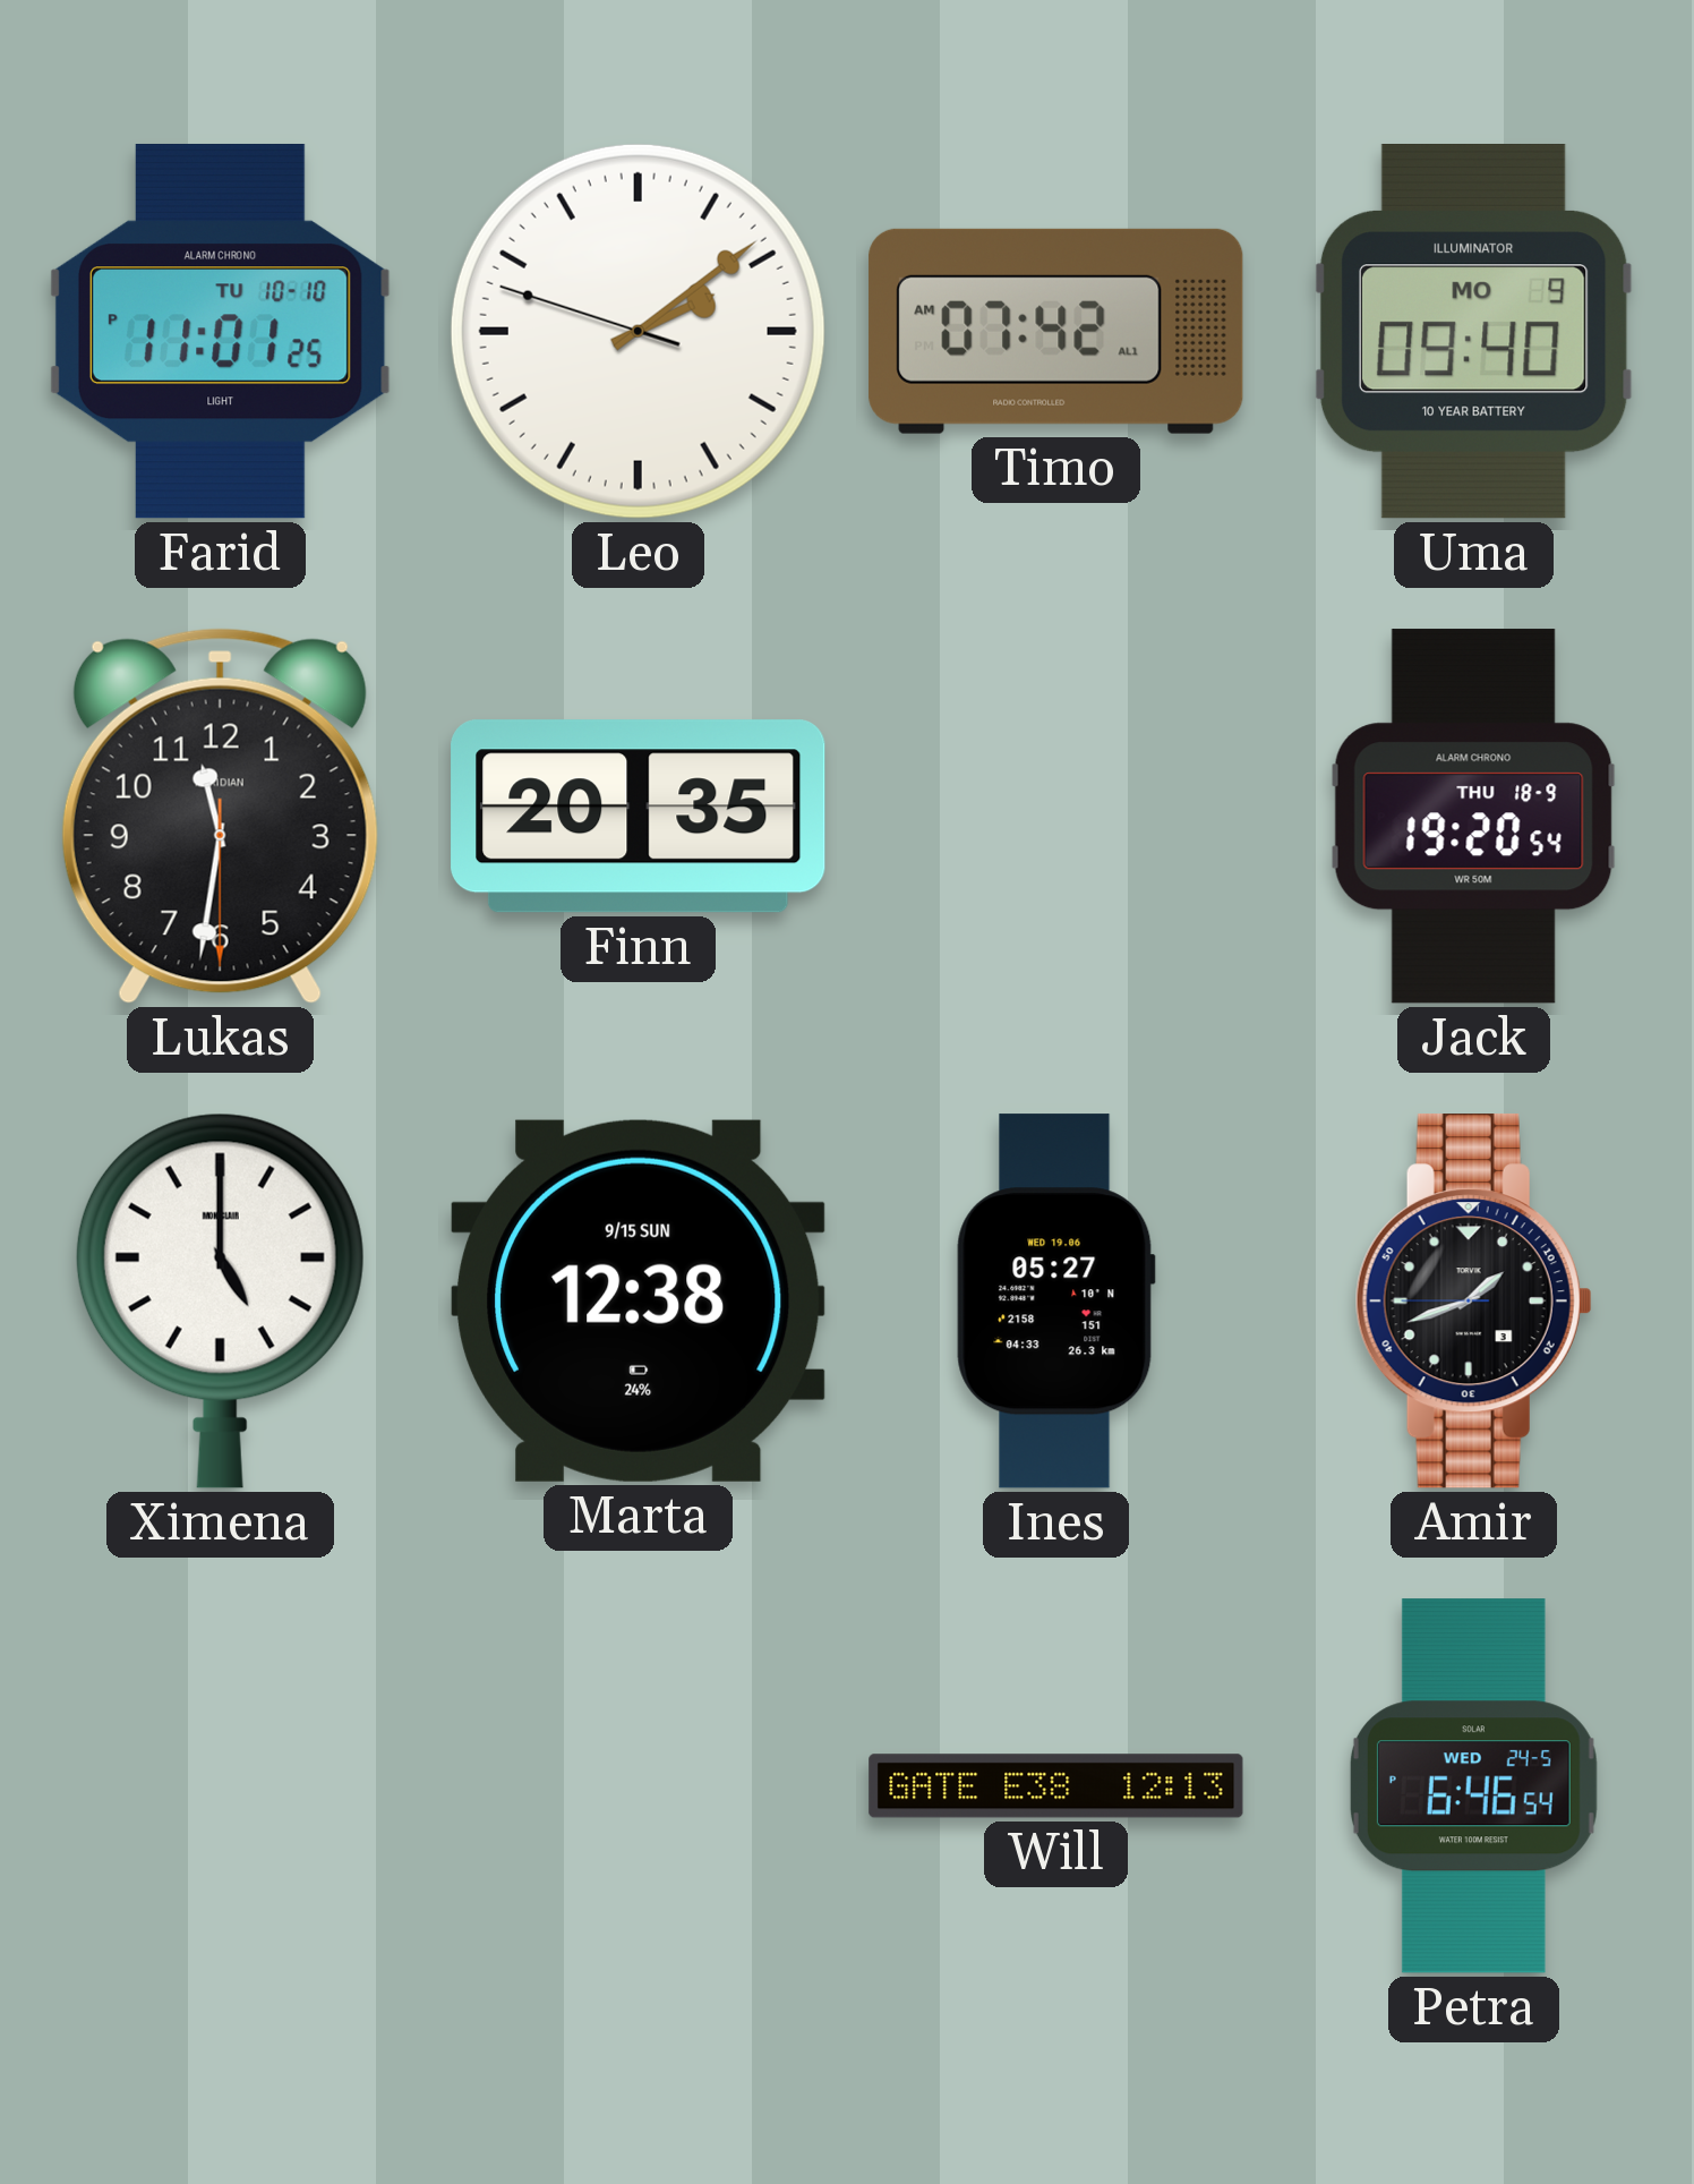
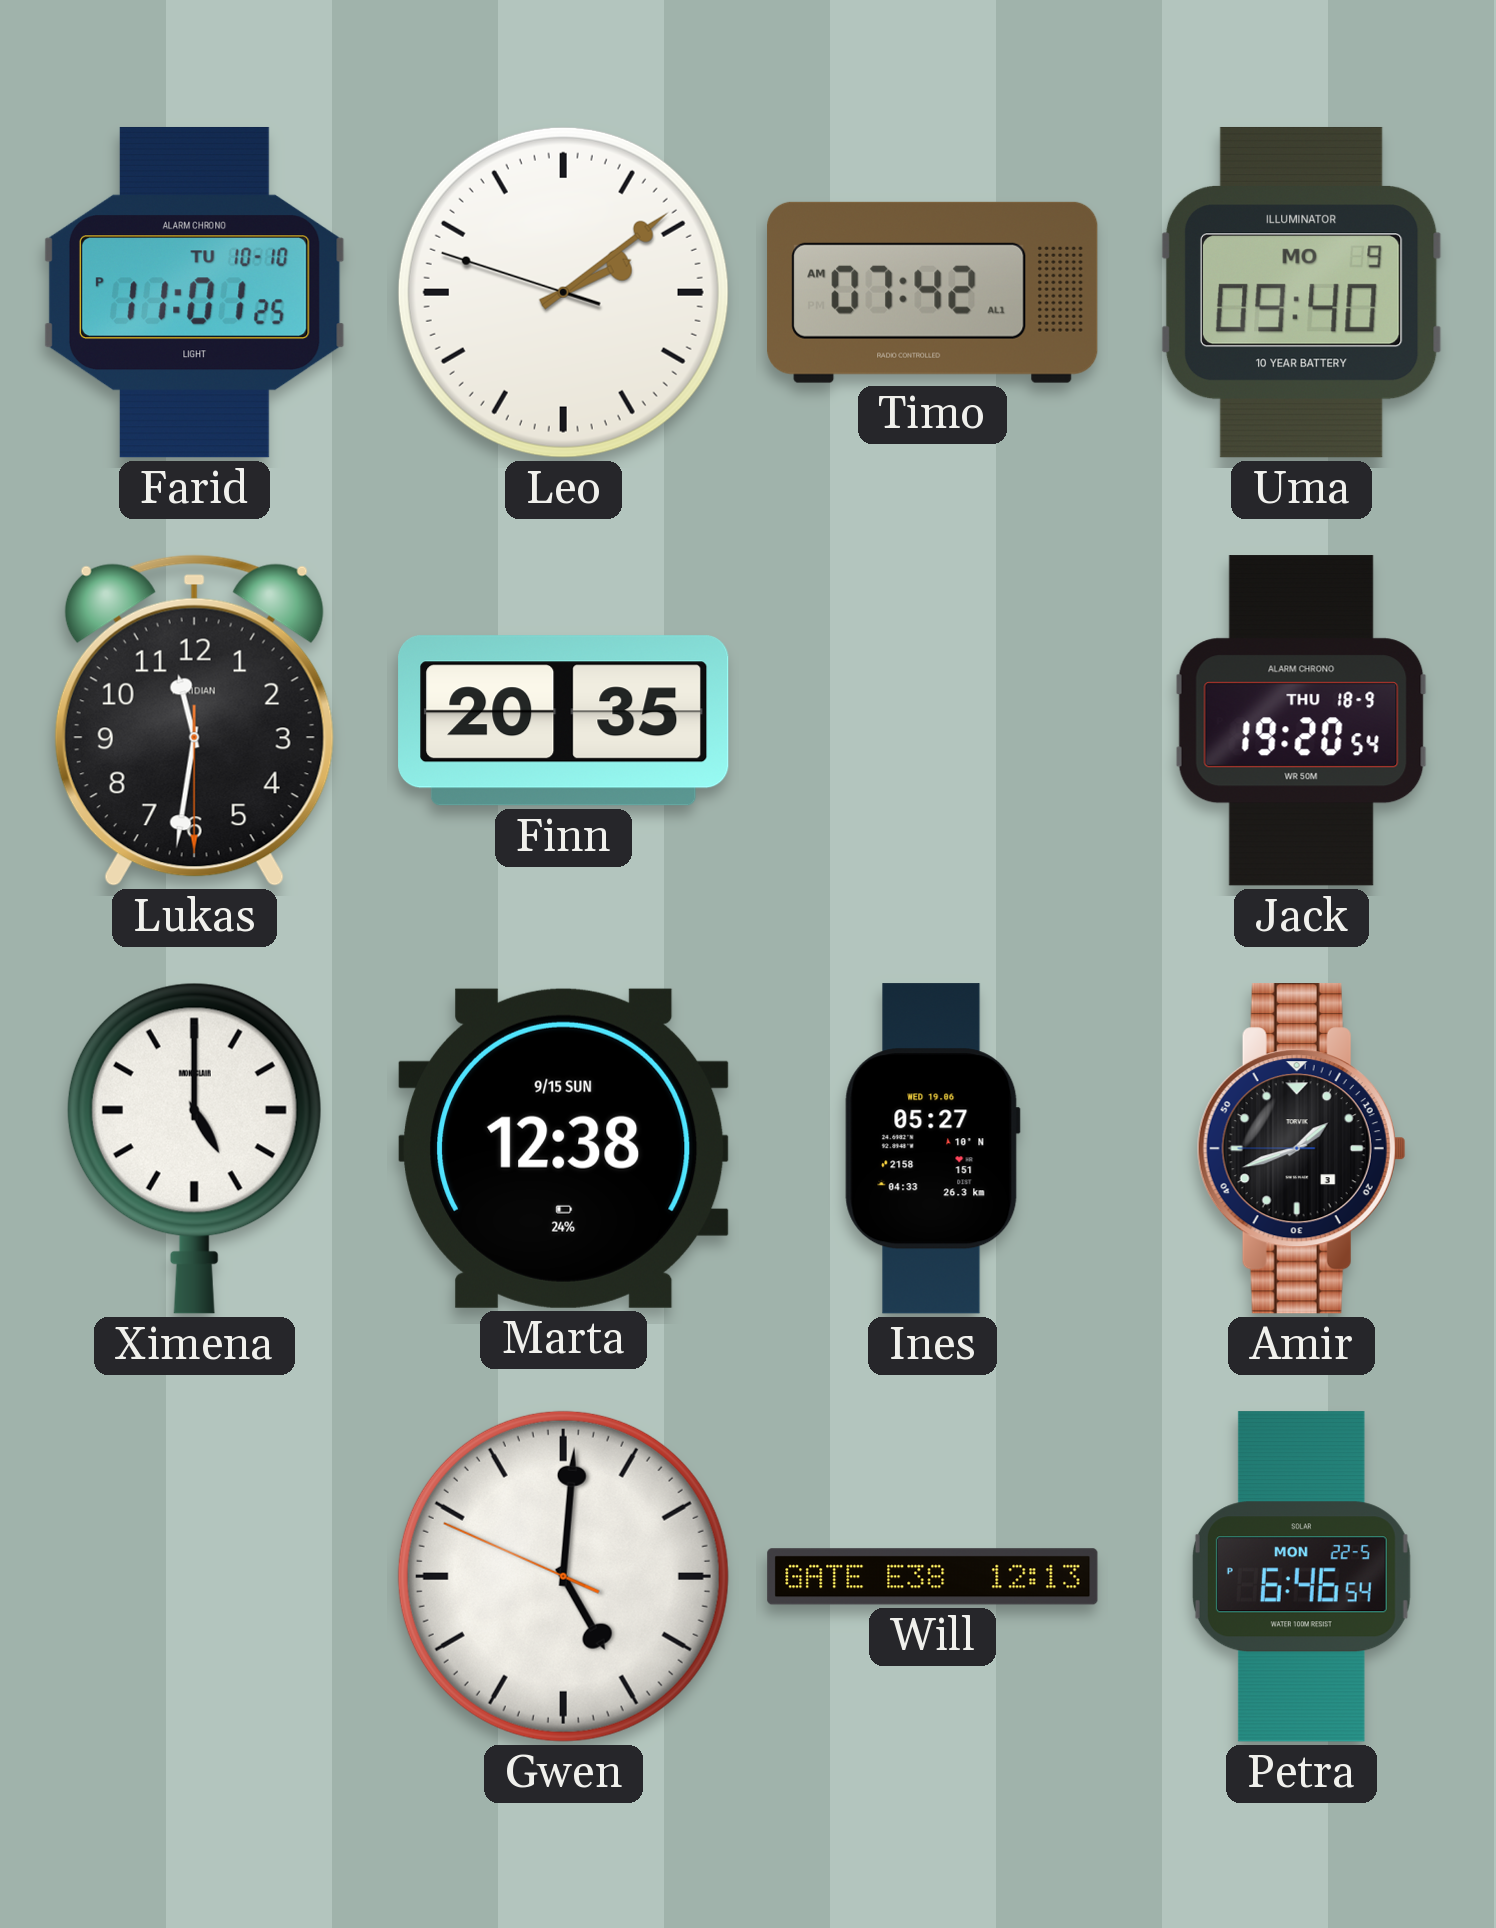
Gwen: none -> 5:00 (563, 1576)
Petra date: WED 24-5 -> MON 22-5 (1301, 1577)
